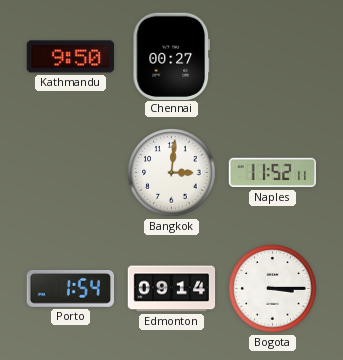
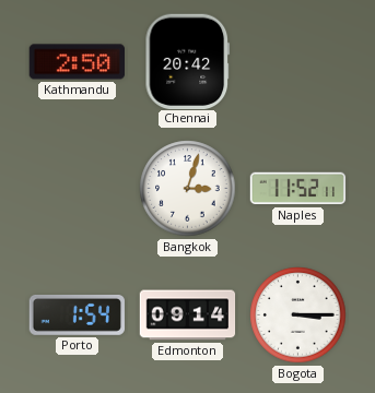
Kathmandu: 9:50 -> 2:50 (77, 62)
Chennai: 00:27 -> 20:42 (188, 61)
Bangkok: 3:01 -> 3:03 (188, 189)
